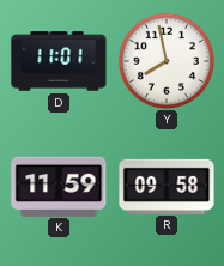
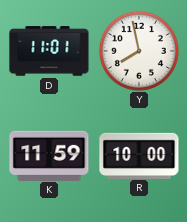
R: 09:58 -> 10:00 (139, 155)
